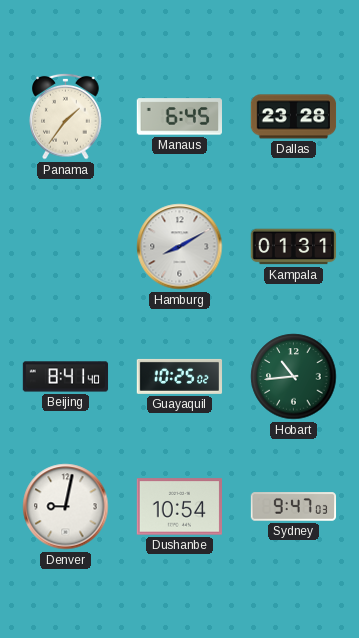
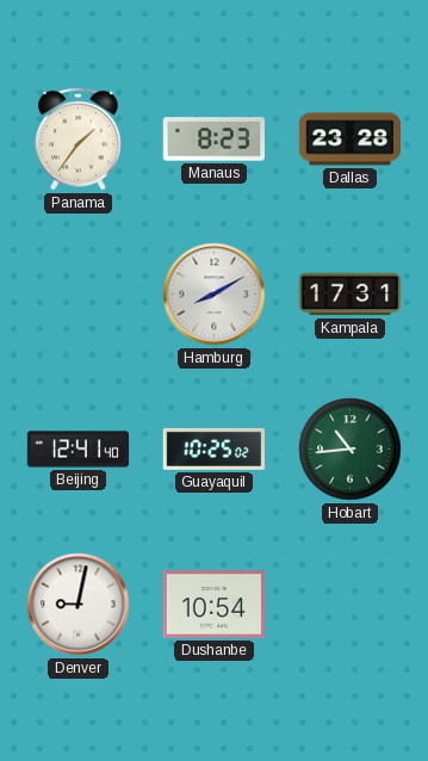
Manaus: 6:45 -> 8:23 (213, 140)
Kampala: 01:31 -> 17:31 (351, 295)
Beijing: 8:41 -> 12:41 (79, 450)
Sydney: 9:47 -> none (294, 507)
